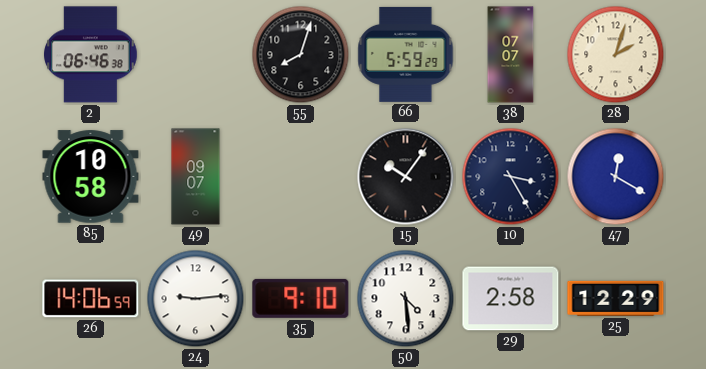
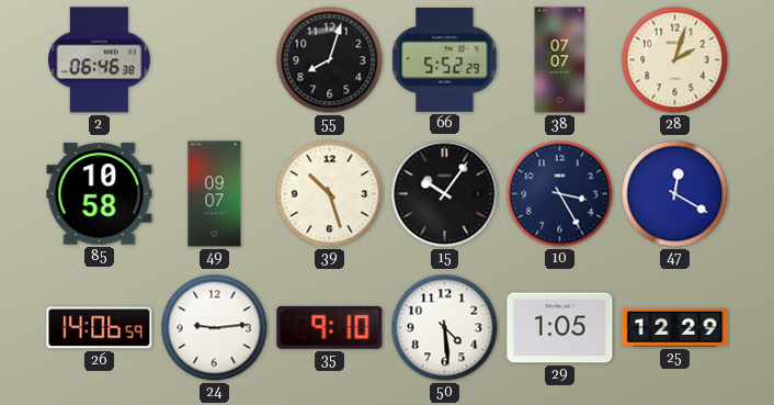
66: 5:59 -> 5:52 (445, 59)
39: none -> 10:27 (330, 194)
29: 2:58 -> 1:05 (560, 328)
